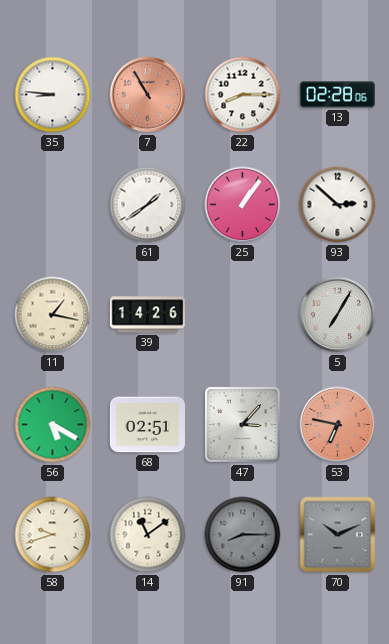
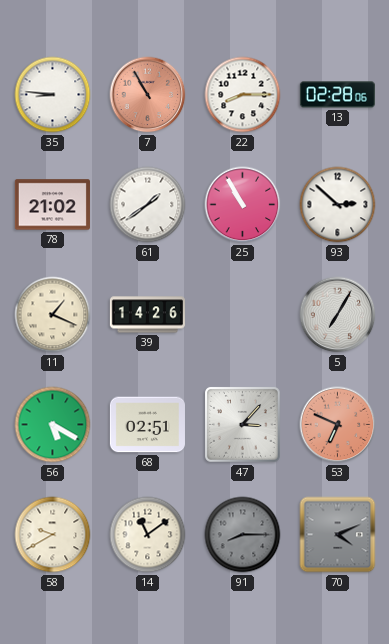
78: none -> 21:02 (52, 205)
25: 1:06 -> 10:55 (243, 205)
11: 1:17 -> 1:19 (53, 315)
53: 6:47 -> 6:49 (338, 425)
58: 9:42 -> 9:40 (53, 535)
70: 10:11 -> 4:11 (338, 535)
